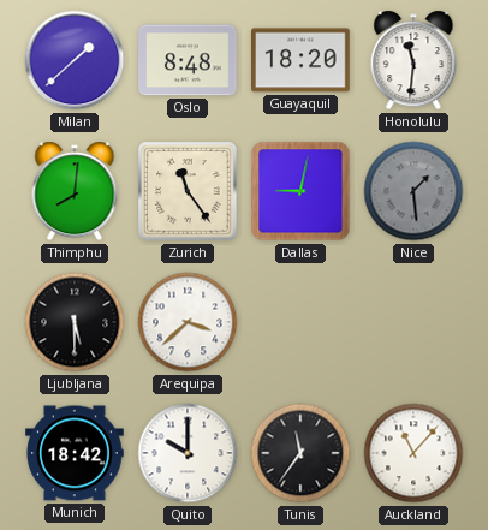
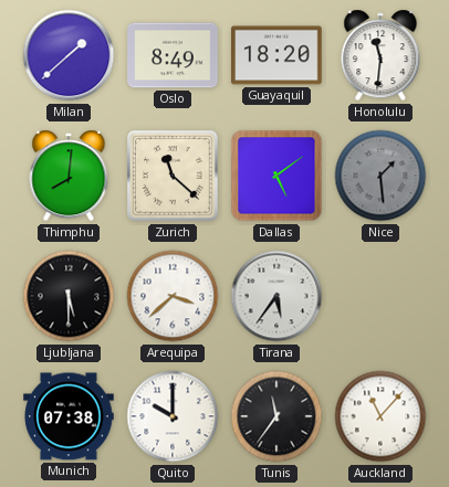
Oslo: 8:48 -> 8:49 (173, 55)
Zurich: 11:24 -> 11:22 (173, 176)
Dallas: 9:02 -> 5:09 (276, 176)
Tirana: none -> 5:36 (276, 296)
Munich: 18:42 -> 07:38 (69, 416)
